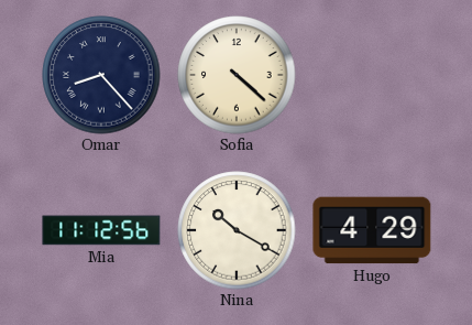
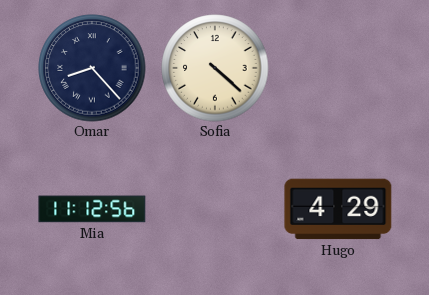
Nina: 10:20 -> none (237, 230)
